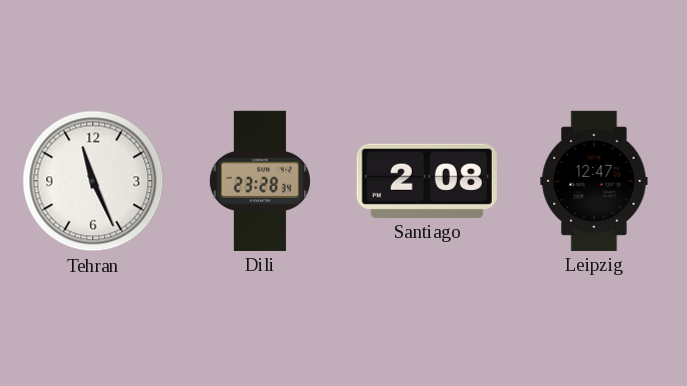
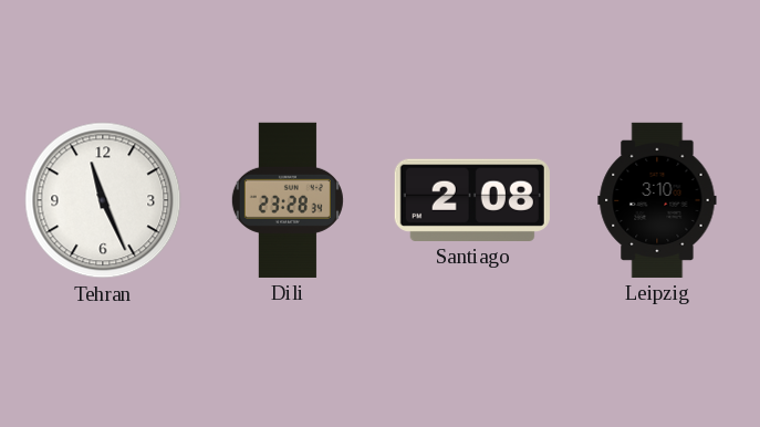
Leipzig: 12:47 -> 3:10 (657, 200)
